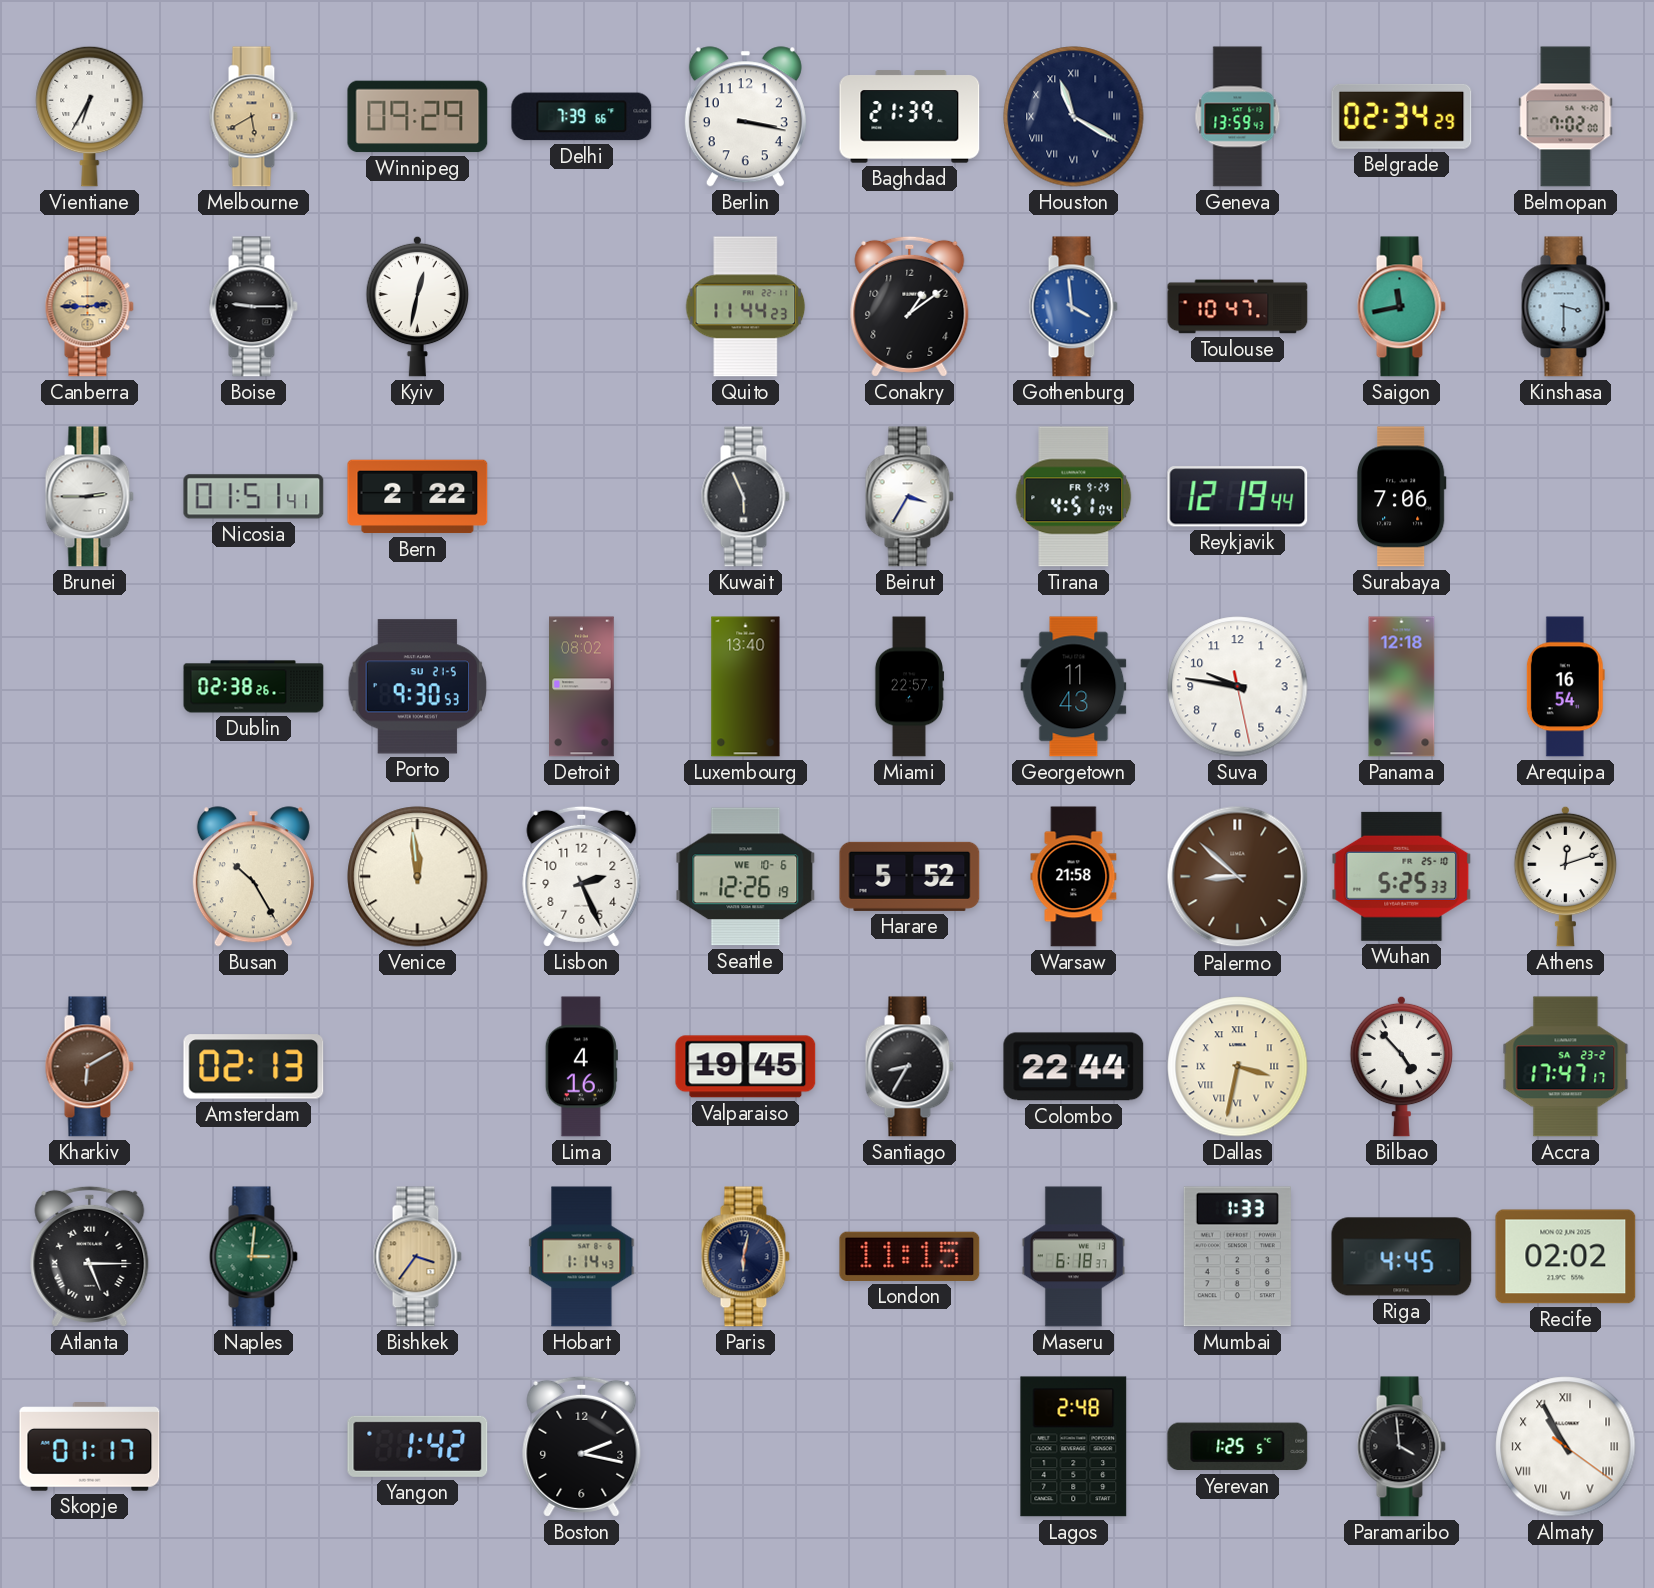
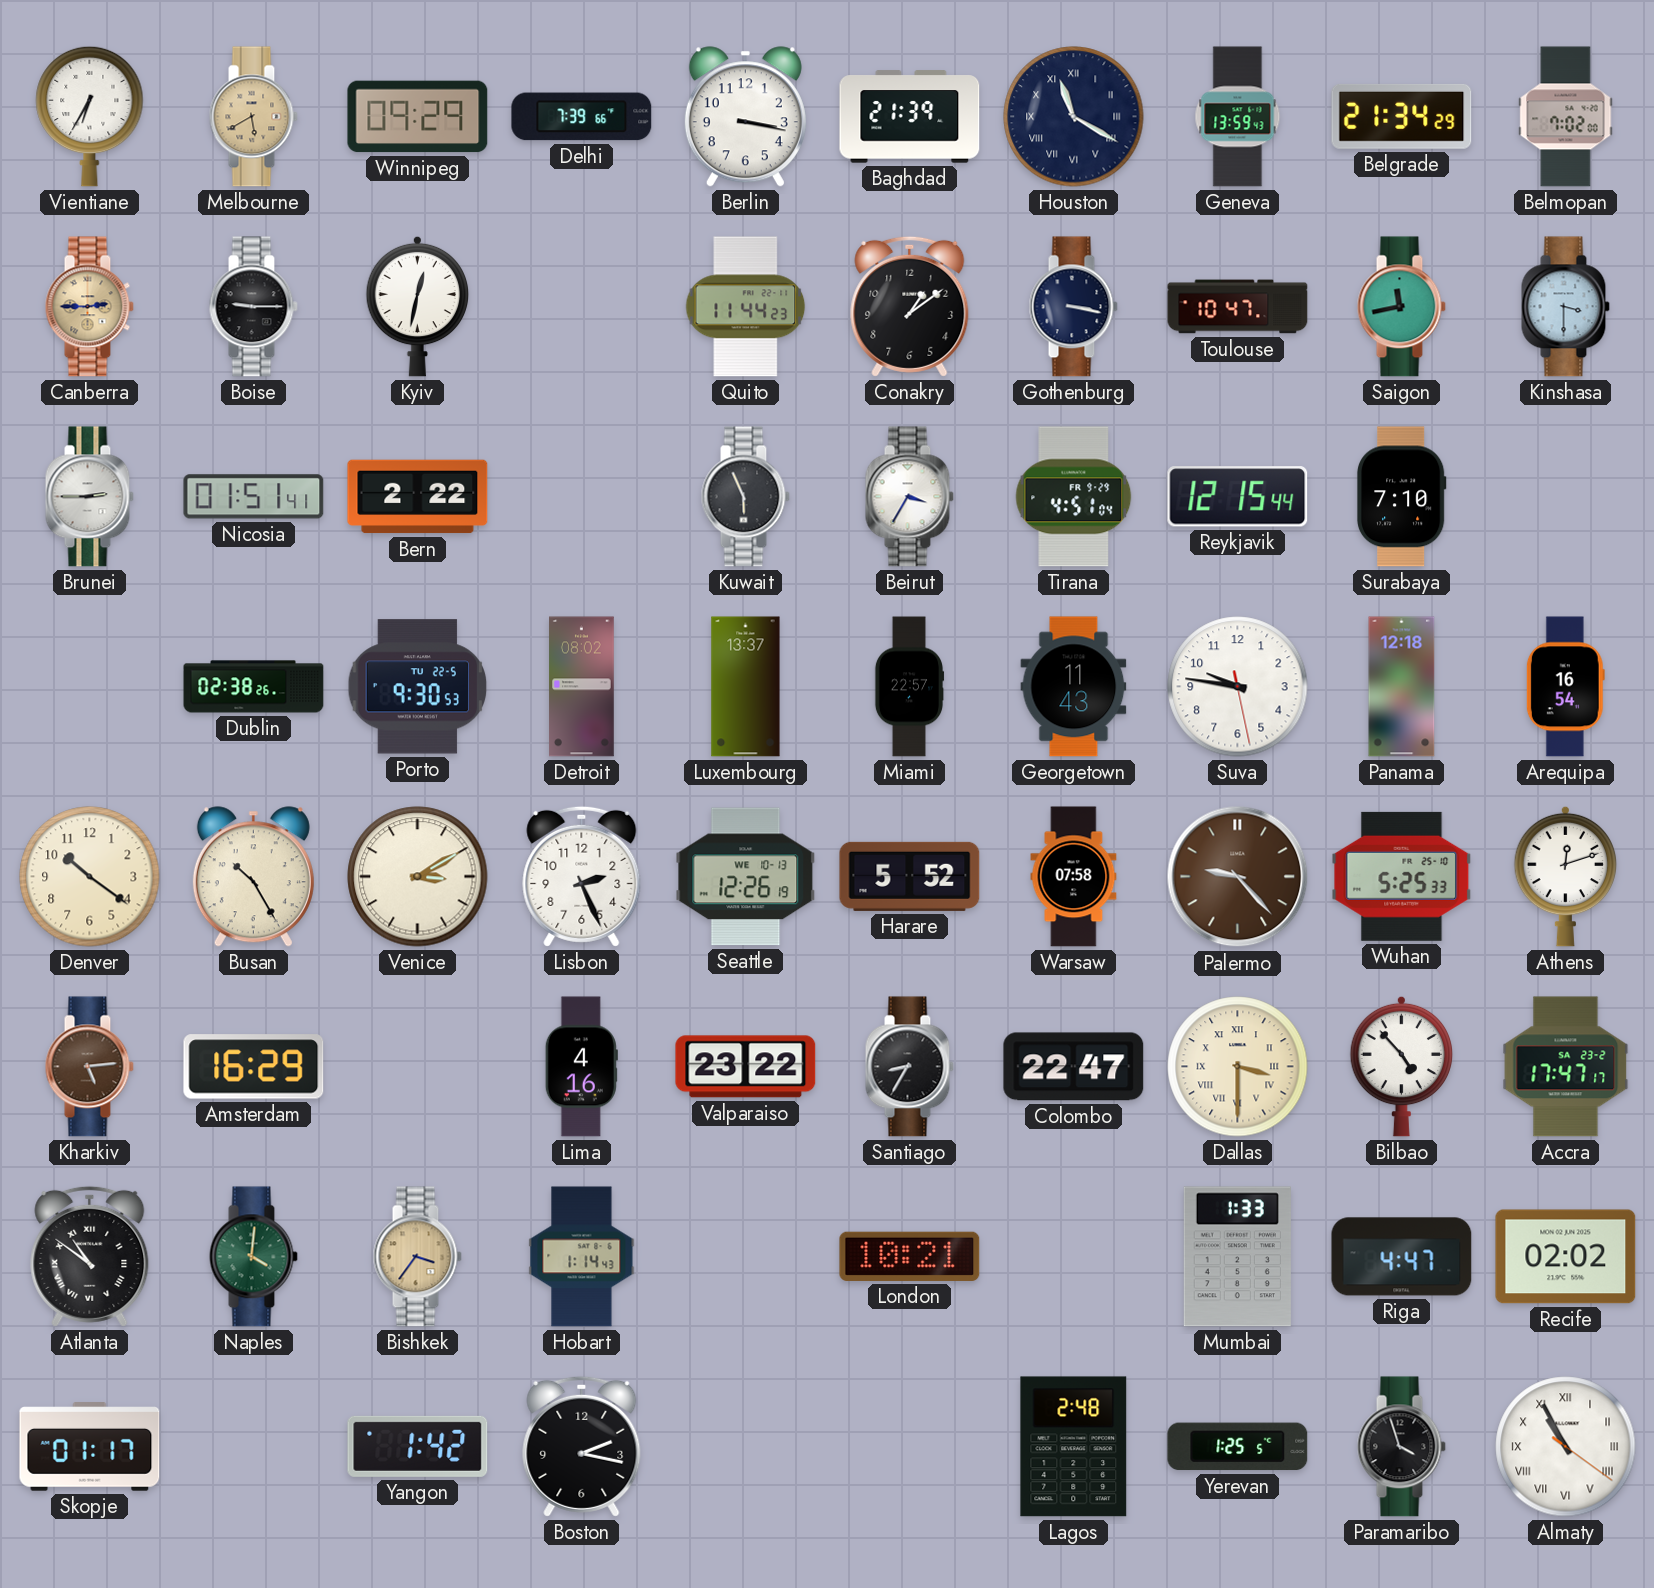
Belgrade: 02:34 -> 21:34 (1402, 116)
Gothenburg: 3:59 -> 3:17 (1073, 307)
Gothenburg dial: blue -> navy (1073, 307)
Reykjavik: 12:19 -> 12:15 (1238, 497)
Surabaya: 7:06 -> 7:10 (1401, 497)
Porto date: SU 21-5 -> TU 22-5 (418, 687)
Luxembourg: 13:40 -> 13:37 (746, 687)
Denver: none -> 10:21 (90, 877)
Venice: 11:59 -> 3:10 (418, 877)
Seattle date: WE 10-6 -> WE 10-13 (746, 877)
Warsaw: 21:58 -> 07:58 (1074, 877)
Palermo: 8:52 -> 9:23 (1238, 877)
Kharkiv: 6:10 -> 5:14 (89, 1067)
Amsterdam: 02:13 -> 16:29 (254, 1067)
Valparaiso: 19:45 -> 23:22 (746, 1067)
Colombo: 22:44 -> 22:47 (1074, 1067)
Dallas: 3:32 -> 3:30 (1238, 1067)
Atlanta: 5:15 -> 10:51 (90, 1256)
Naples: 3:01 -> 4:01 (253, 1257)
Paris: 6:02 -> none (745, 1257)
London: 11:15 -> 10:21 (910, 1256)
Maseru: 6:18 -> none (1073, 1257)
Riga: 4:45 -> 4:47 (1402, 1257)
Paramaribo: 3:59 -> 3:57 (1401, 1447)
